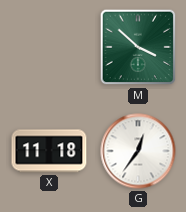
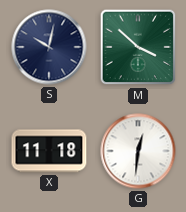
S: none -> 10:02 (49, 47)
G: 12:36 -> 12:31 (138, 151)
